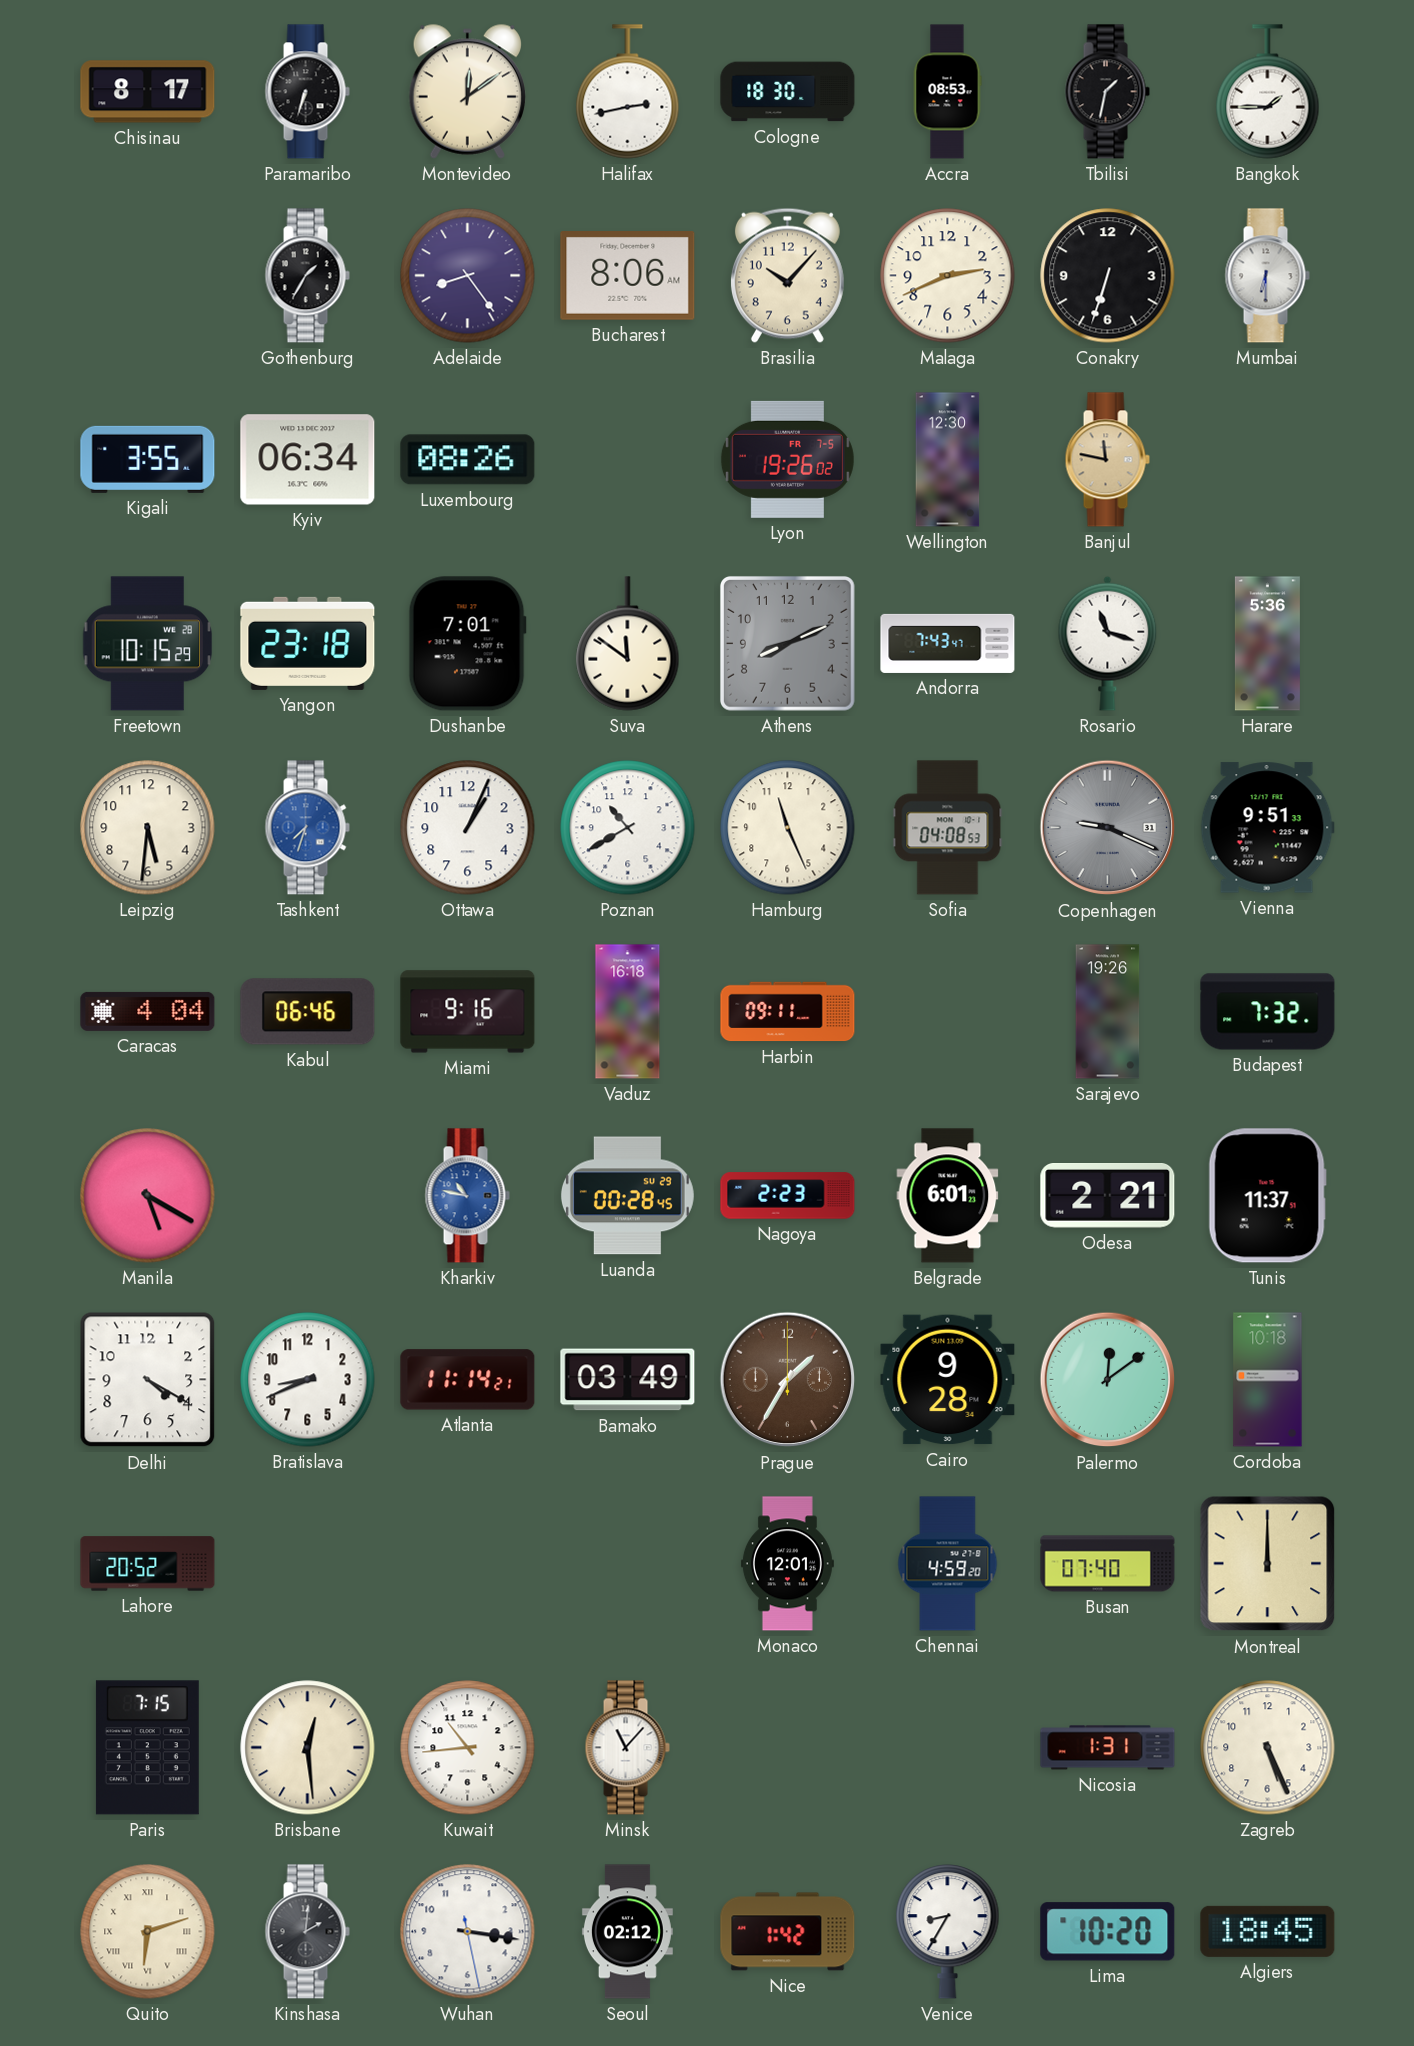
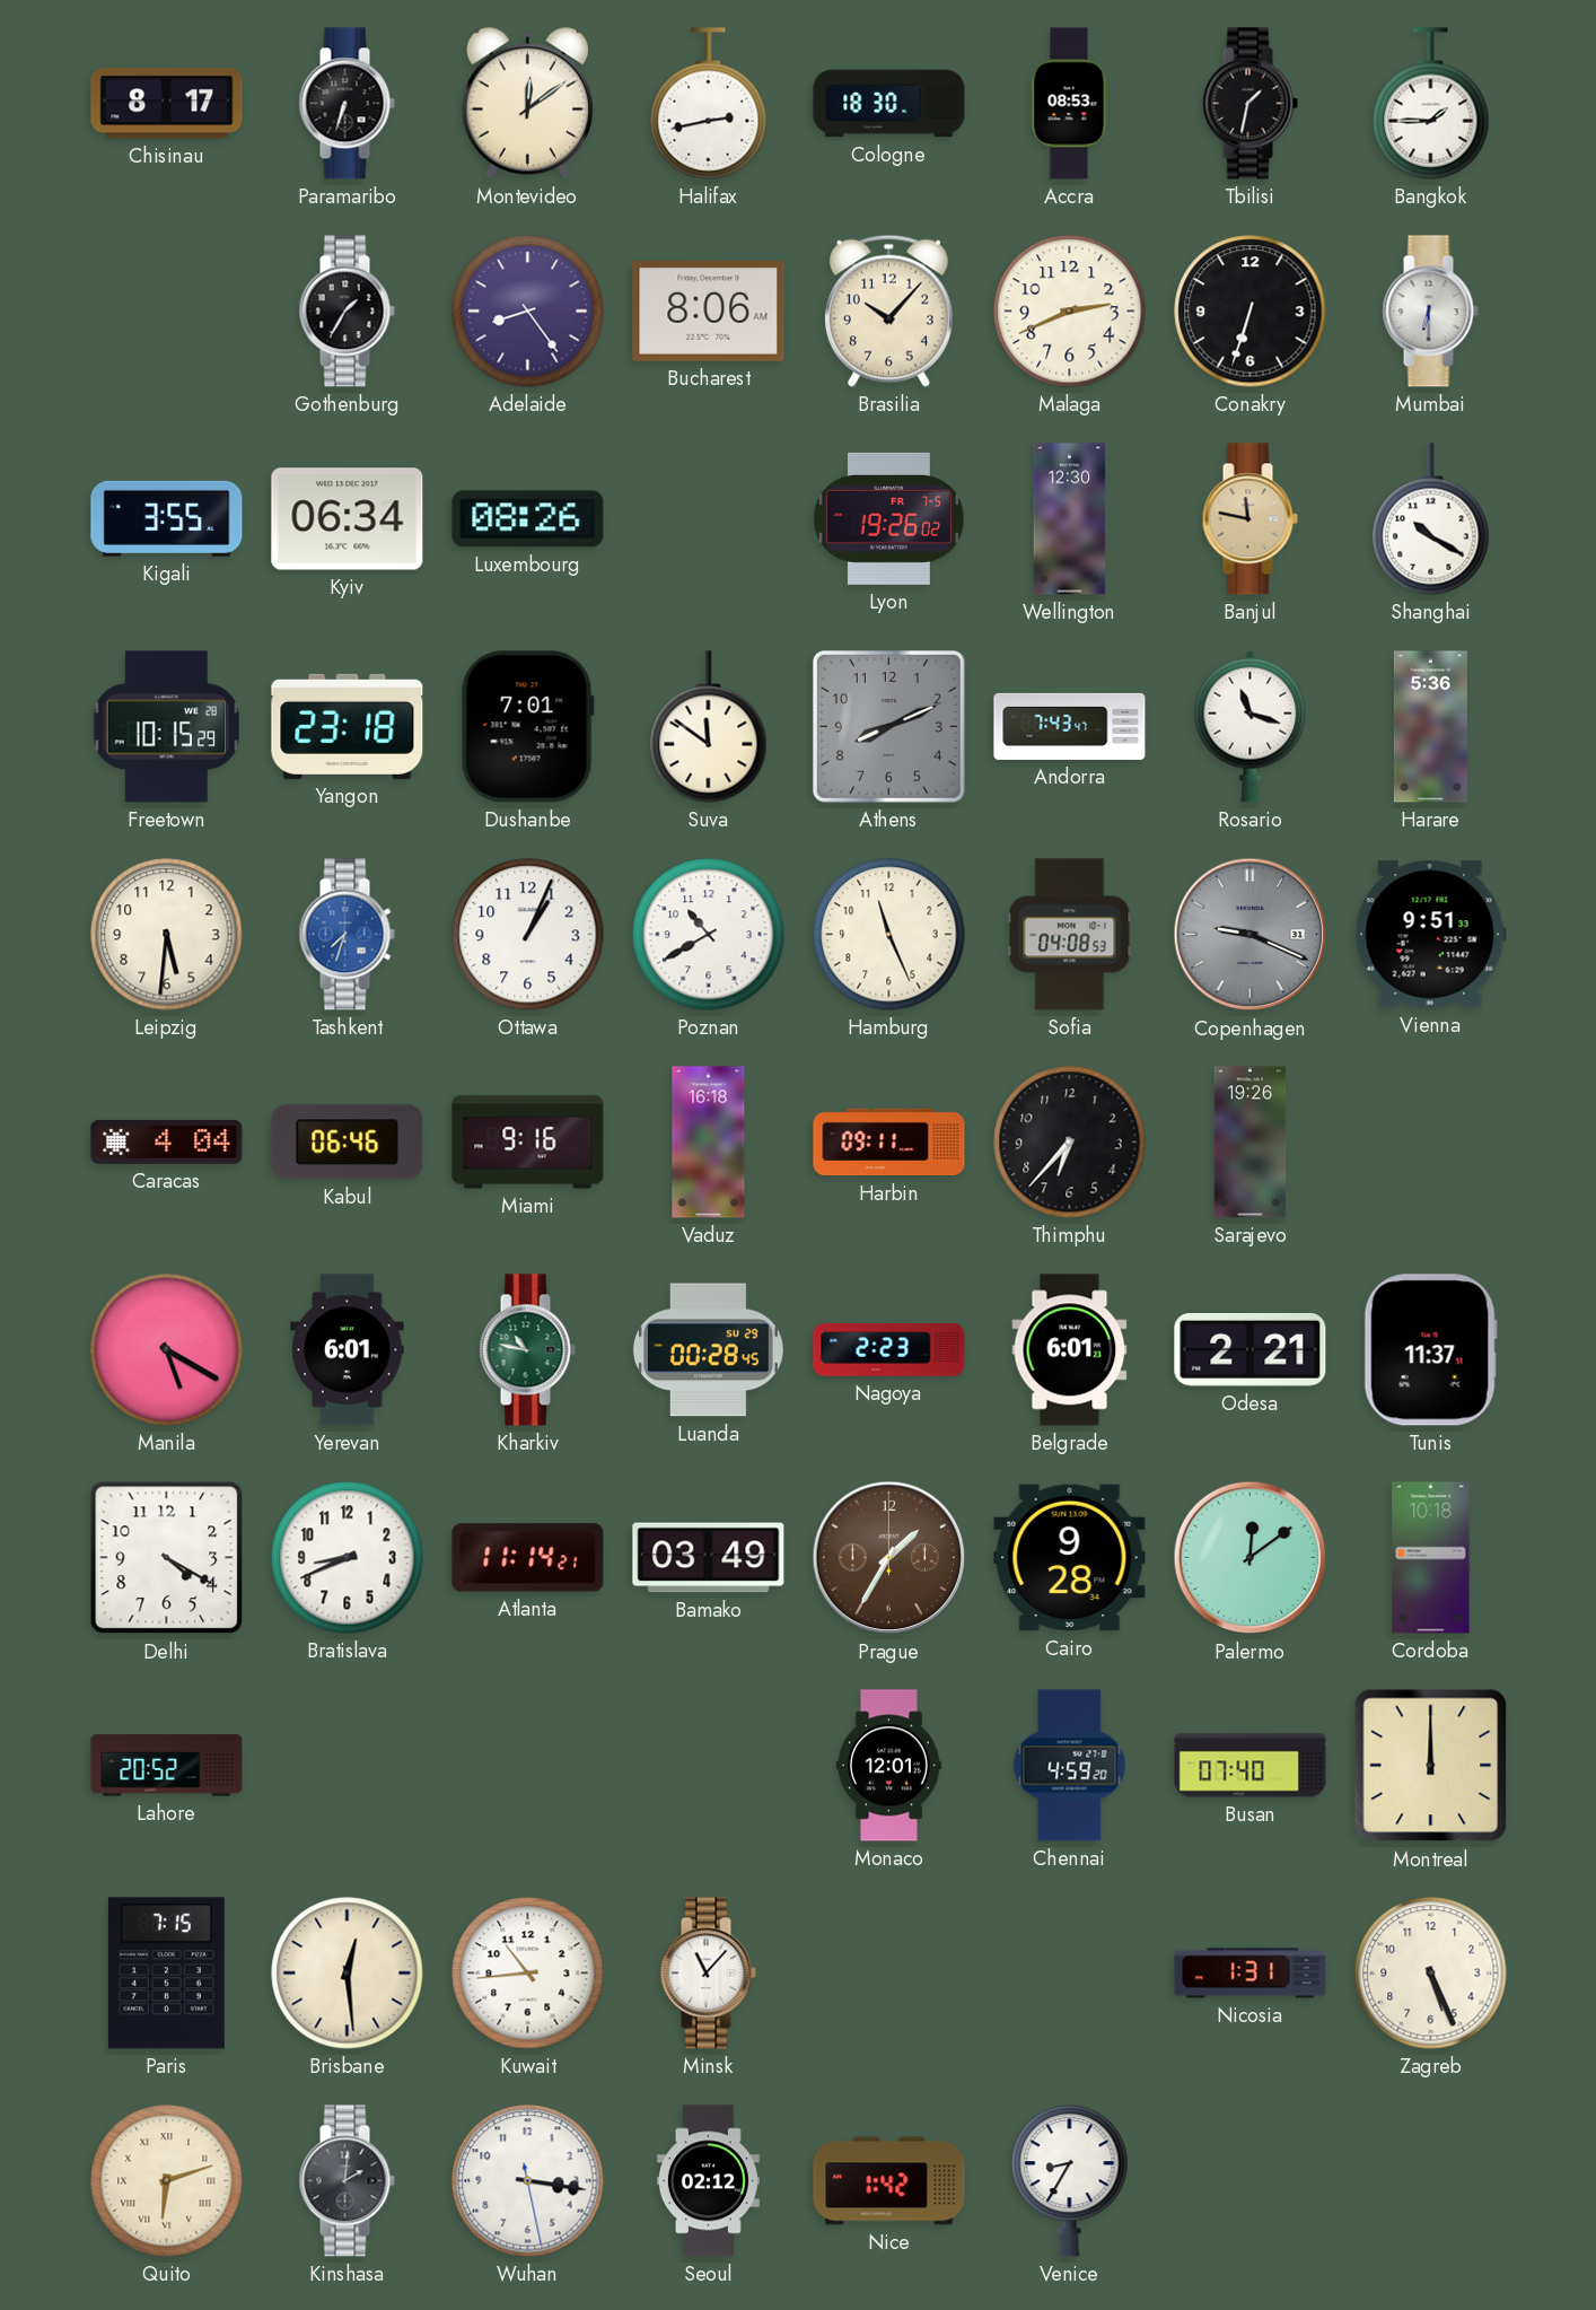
Shanghai: none -> 10:20 (1431, 519)
Thimphu: none -> 6:37 (1070, 1143)
Budapest: 7:32 -> none (1268, 1012)
Yerevan: none -> 6:01 (348, 1350)
Kharkiv dial: blue -> green (527, 1350)
Lima: 10:20 -> none (1108, 1932)
Algiers: 18:45 -> none (1268, 1931)
